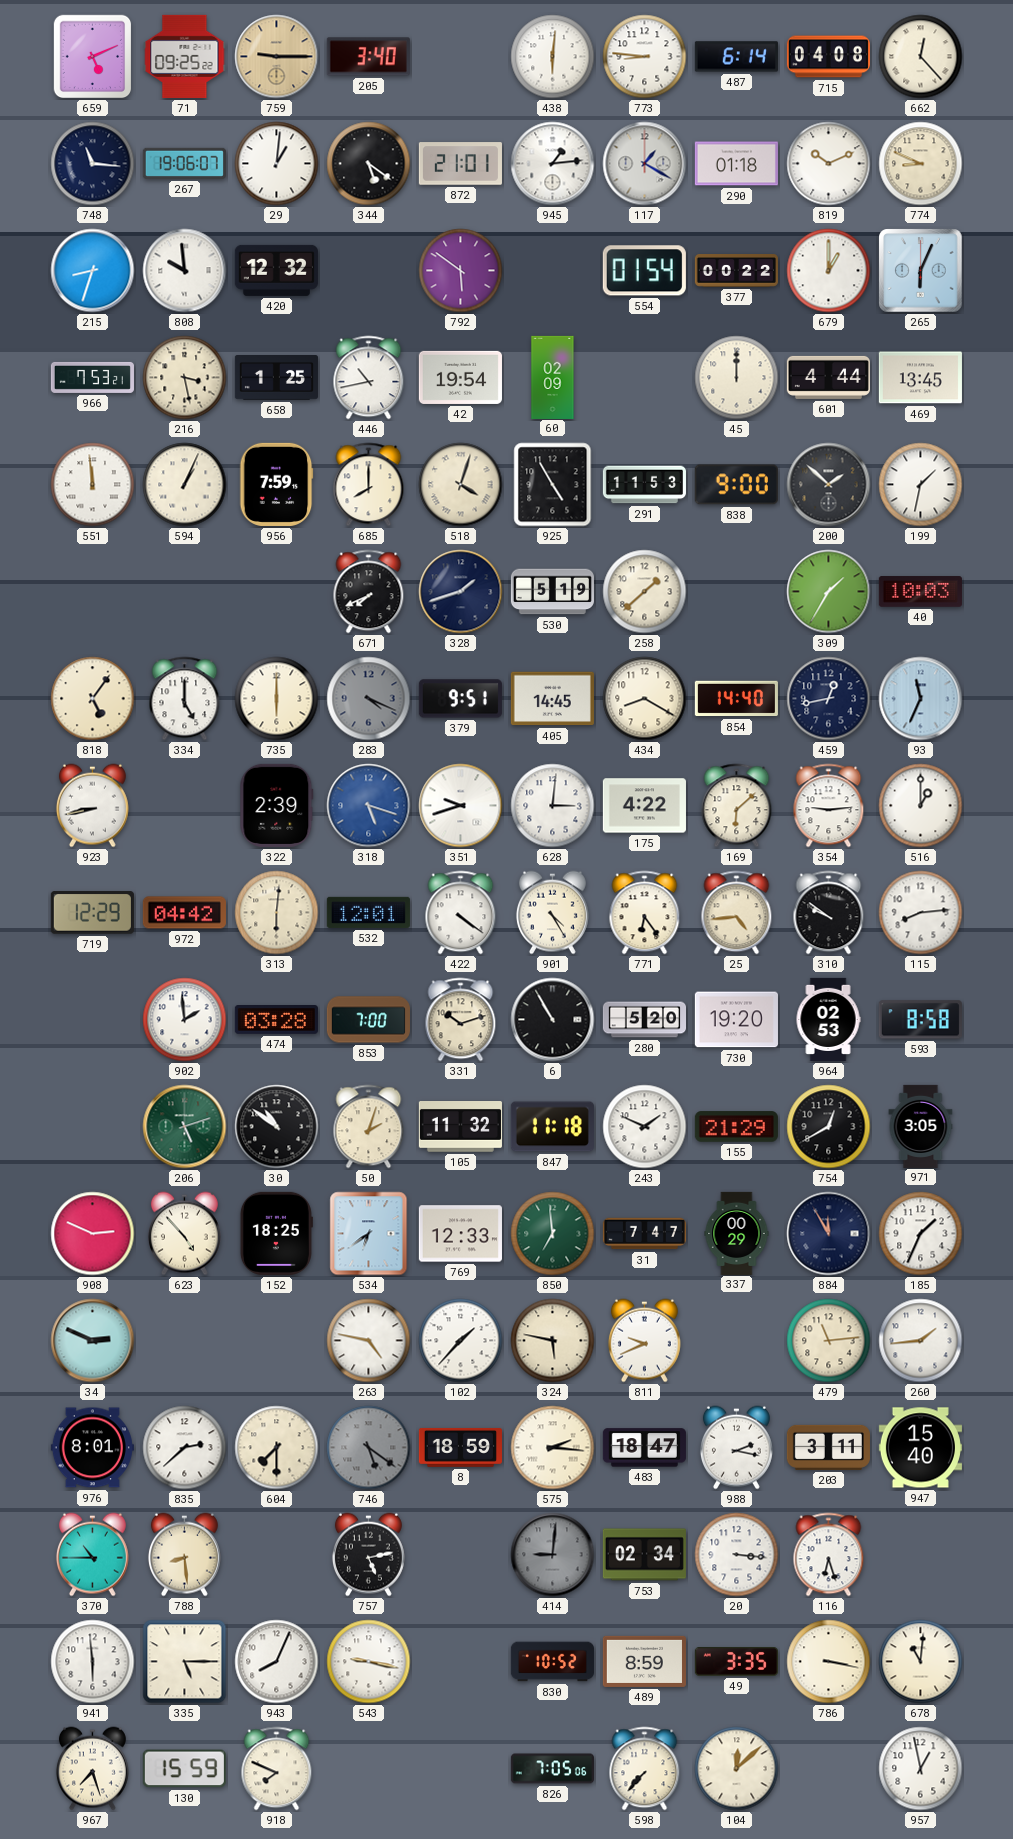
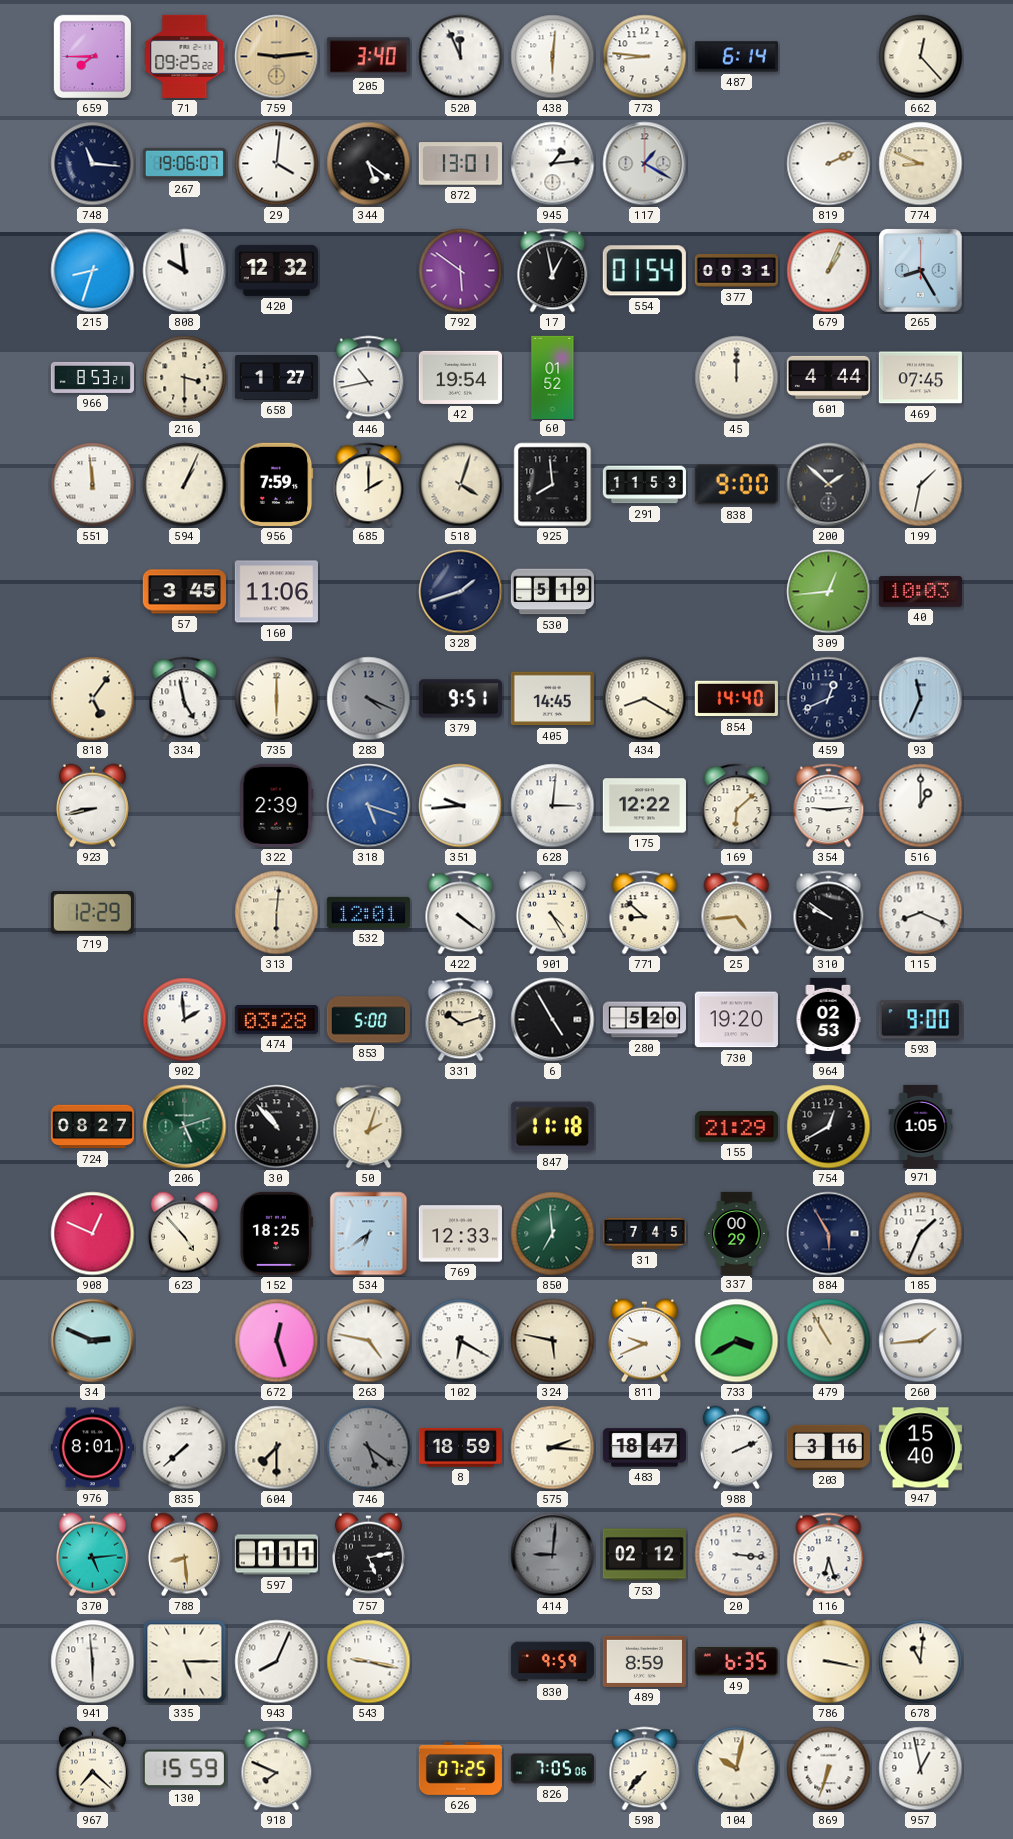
659: 5:11 -> 7:45 (93, 57)
759: 9:15 -> 9:14 (277, 57)
520: none -> 11:56 (461, 57)
715: 04:08 -> none (828, 57)
29: 1:01 -> 4:01 (277, 164)
872: 21:01 -> 13:01 (460, 164)
290: 01:18 -> none (736, 164)
819: 10:11 -> 2:11 (829, 164)
17: none -> 12:58 (553, 271)
377: 00:22 -> 00:31 (736, 271)
679: 1:00 -> 1:04 (829, 271)
265: 6:04 -> 8:25 (921, 271)
966: 7:53 -> 8:53 (92, 377)
216: 3:28 -> 3:30 (185, 378)
658: 1:25 -> 1:27 (276, 378)
60: 02:09 -> 01:52 (553, 377)
469: 13:45 -> 07:45 (920, 378)
685: 8:00 -> 2:00 (369, 485)
925: 4:55 -> 7:59 (553, 485)
57: none -> 3:45 (184, 592)
160: none -> 11:06 (276, 592)
671: 7:41 -> none (369, 592)
258: 1:38 -> none (645, 592)
309: 1:35 -> 12:44 (829, 592)
334: 5:00 -> 4:58 (185, 699)
459: 12:43 -> 12:41 (829, 699)
351: 9:42 -> 9:44 (461, 806)
175: 4:22 -> 12:22 (644, 806)
972: 04:42 -> none (184, 913)
771: 6:24 -> 8:52 (645, 913)
115: 8:14 -> 8:19 (921, 913)
853: 7:00 -> 5:00 (368, 1020)
6: 10:55 -> 4:55 (553, 1020)
593: 8:58 -> 9:00 (920, 1020)
724: none -> 08:27 (92, 1127)
30: 10:51 -> 10:53 (277, 1127)
105: 11:32 -> none (460, 1127)
243: 1:49 -> none (645, 1127)
971: 3:05 -> 1:05 (921, 1126)
908: 2:49 -> 12:49 (93, 1234)
31: 7:47 -> 7:45 (644, 1234)
884: 11:55 -> 5:55 (829, 1234)
672: none -> 12:27 (277, 1341)
102: 1:37 -> 6:20 (461, 1341)
733: none -> 3:40 (737, 1341)
479: 11:14 -> 10:55 (829, 1341)
835: 2:38 -> 7:38 (185, 1448)
988: 2:17 -> 2:11 (736, 1448)
203: 3:11 -> 3:16 (828, 1447)
370: 10:45 -> 5:14 (92, 1555)
597: none -> 1:11 (276, 1555)
753: 02:34 -> 02:12 (644, 1555)
830: 10:52 -> 9:59 (552, 1662)
49: 3:35 -> 6:35 (736, 1662)
967: 7:27 -> 7:22 (92, 1769)
626: none -> 07:25 (460, 1768)
104: 12:08 -> 10:02 (737, 1769)
869: none -> 6:33 (829, 1769)
